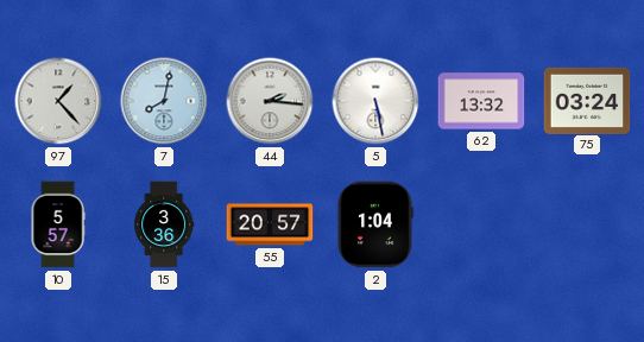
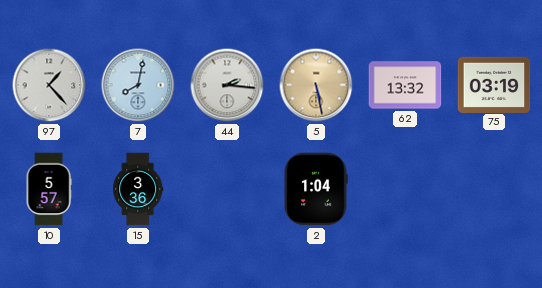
5 dial: white -> champagne (316, 85)
75: 03:24 -> 03:19 (494, 84)
55: 20:57 -> none (270, 224)
